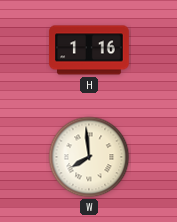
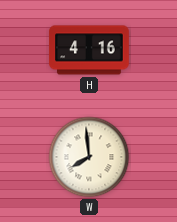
H: 1:16 -> 4:16 (89, 50)
